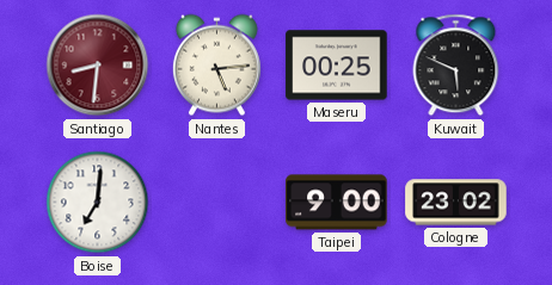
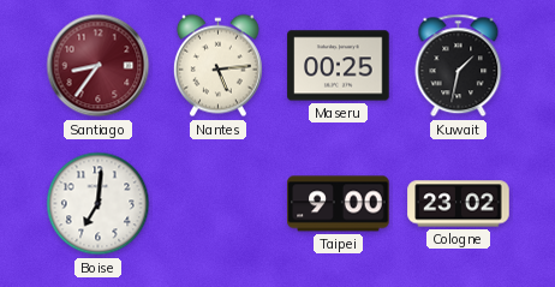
Santiago: 8:31 -> 8:36 (99, 66)
Kuwait: 5:49 -> 1:32 (459, 66)
